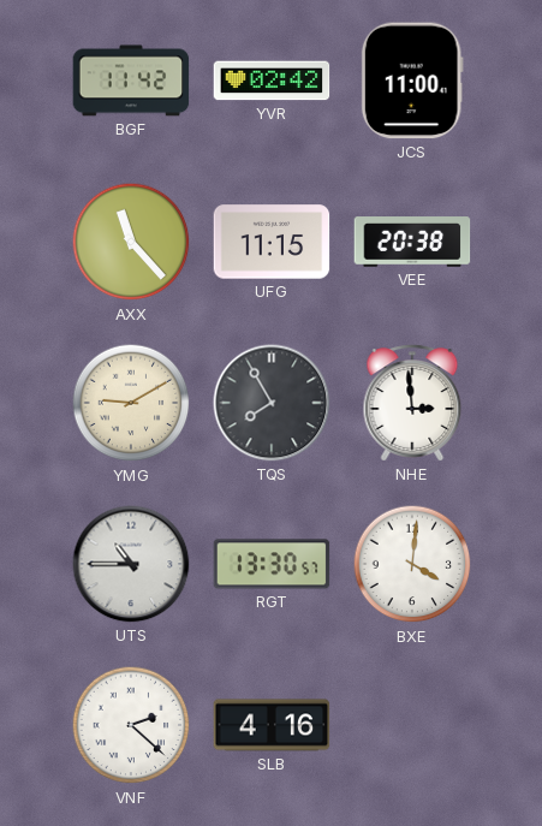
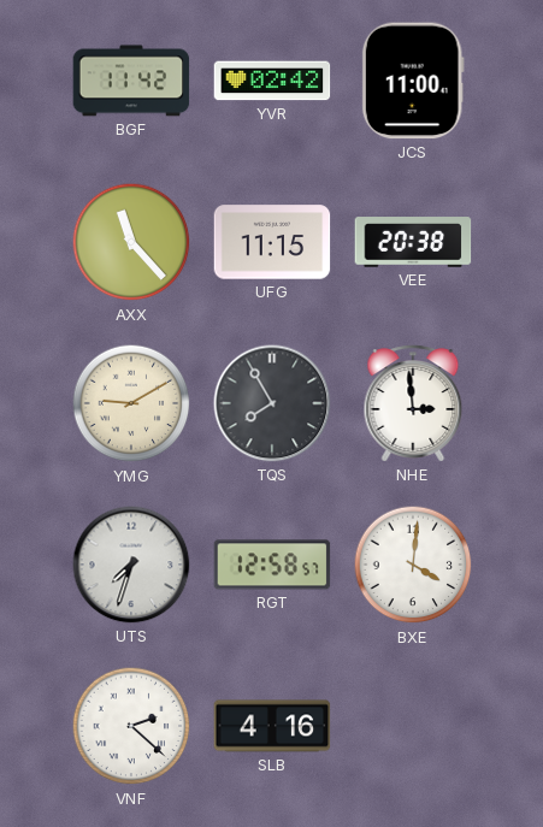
UTS: 10:45 -> 7:33 (131, 565)
RGT: 13:30 -> 12:58 (272, 565)
